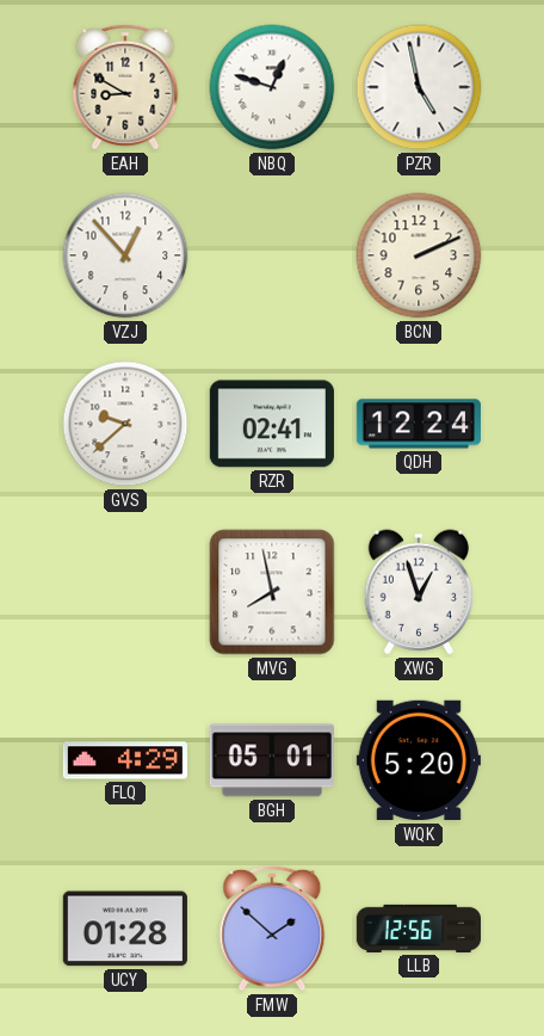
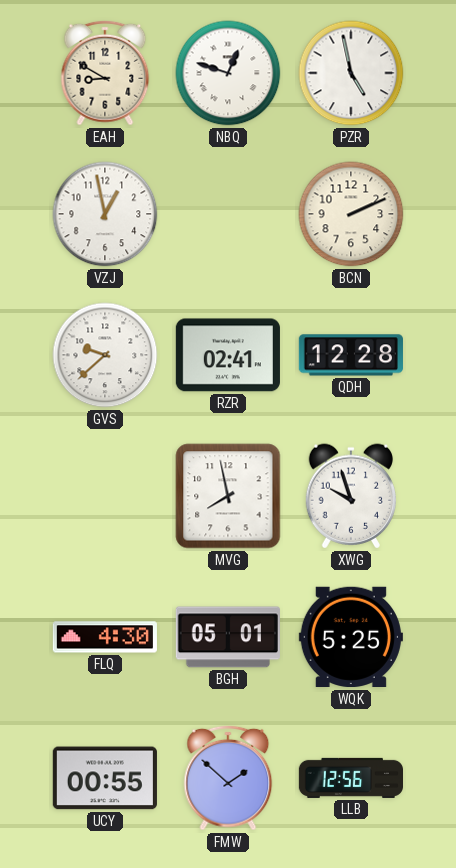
VZJ: 12:53 -> 12:58 (105, 214)
QDH: 12:24 -> 12:28 (351, 355)
XWG: 12:57 -> 9:57 (350, 496)
FLQ: 4:29 -> 4:30 (105, 637)
WQK: 5:20 -> 5:25 (351, 637)
UCY: 01:28 -> 00:55 (105, 778)
